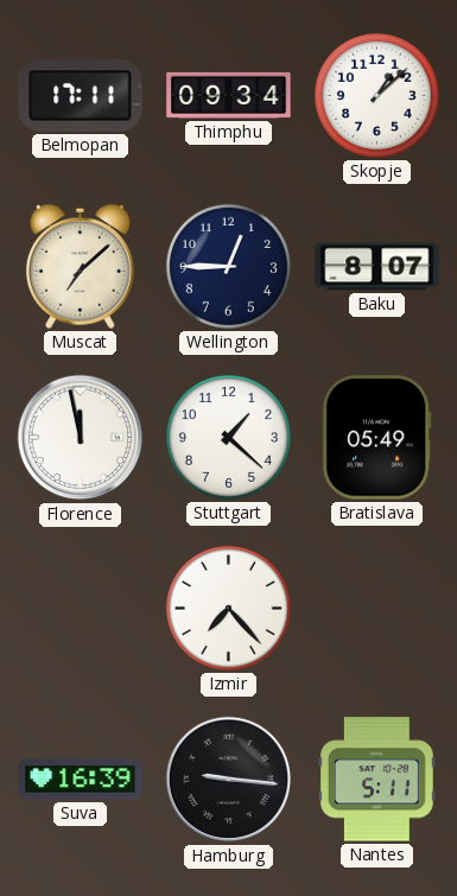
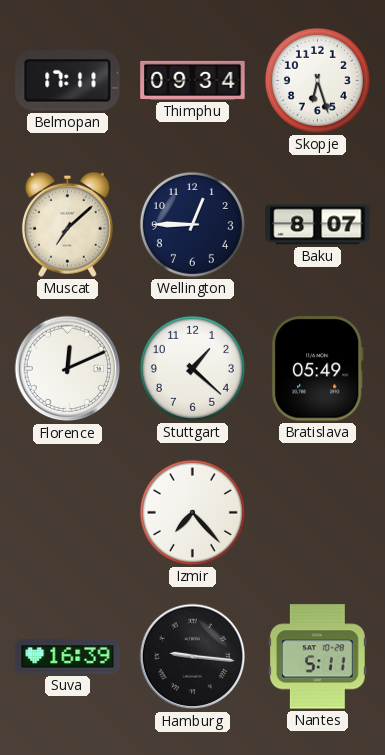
Skopje: 1:08 -> 6:27 (317, 80)
Florence: 11:58 -> 12:11 (68, 369)
